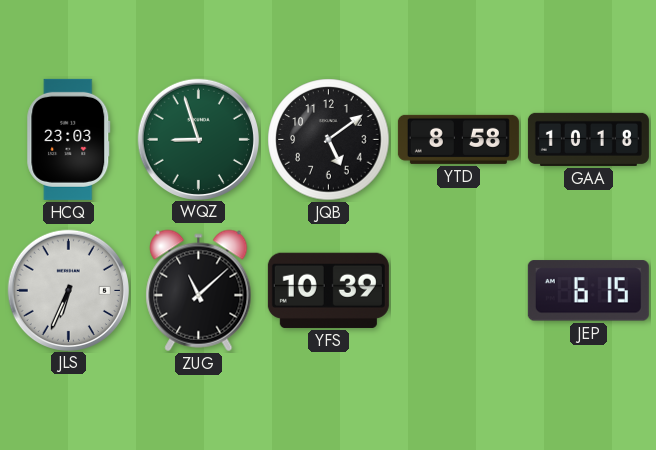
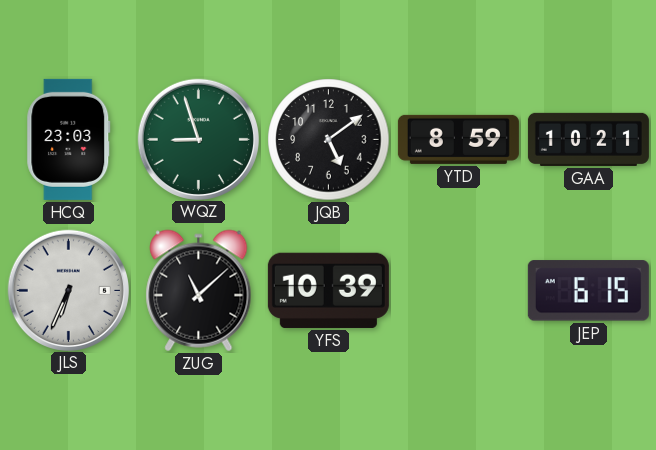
YTD: 8:58 -> 8:59 (458, 139)
GAA: 10:18 -> 10:21 (588, 139)
